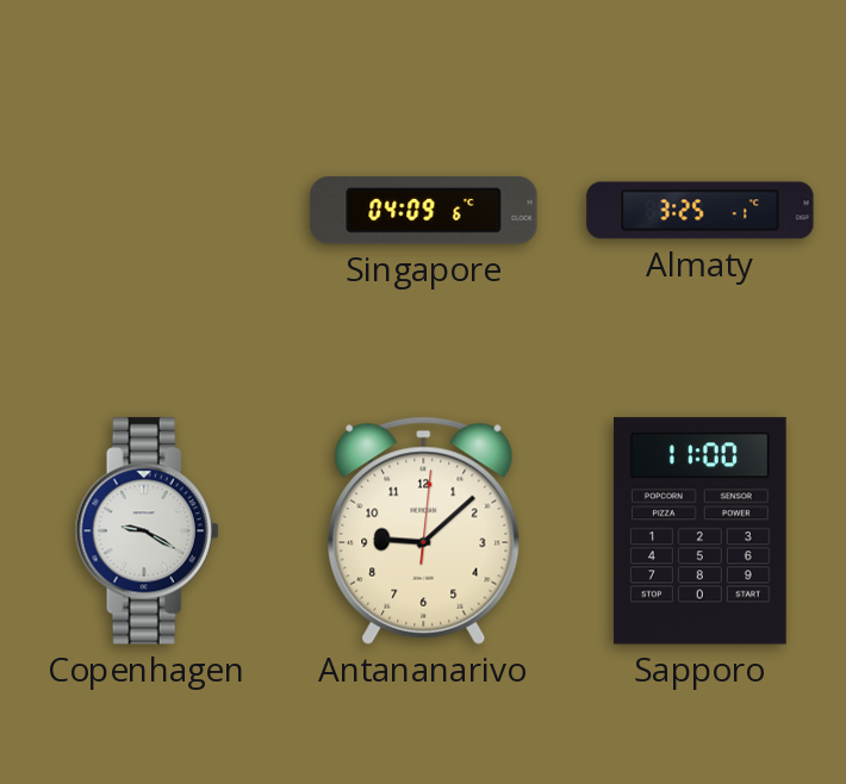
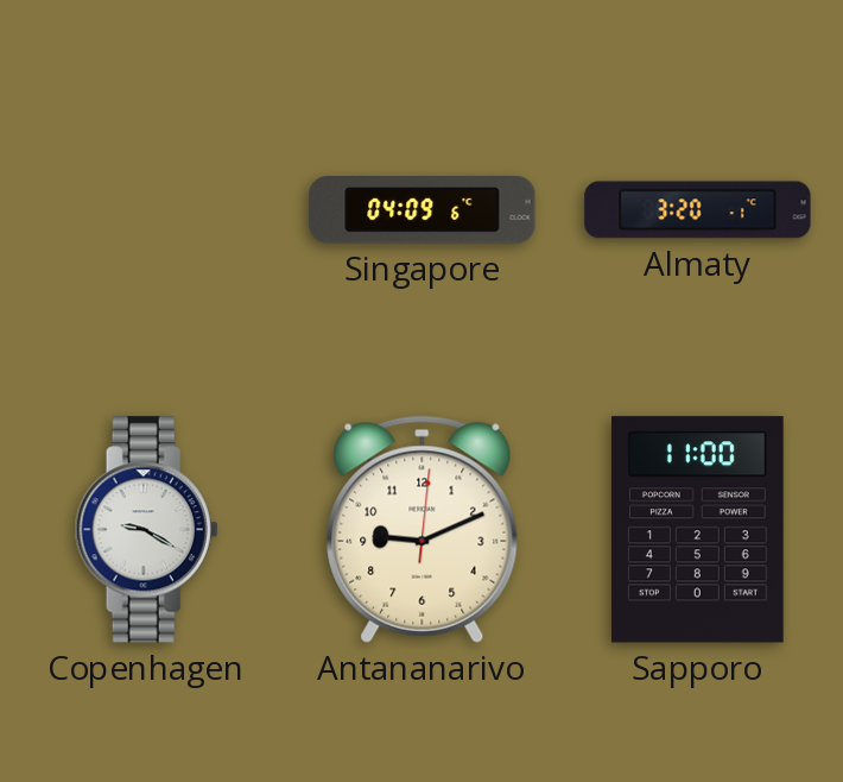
Almaty: 3:25 -> 3:20 (698, 210)
Antananarivo: 9:08 -> 9:11 (423, 529)
